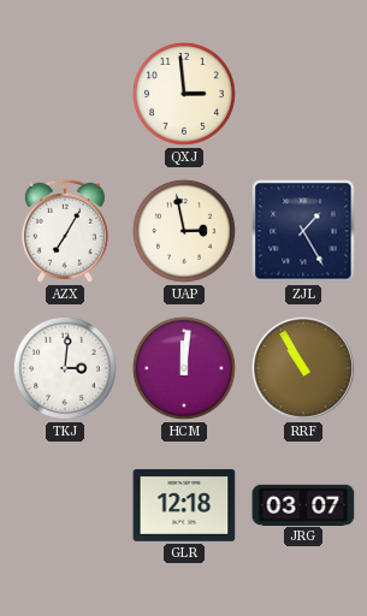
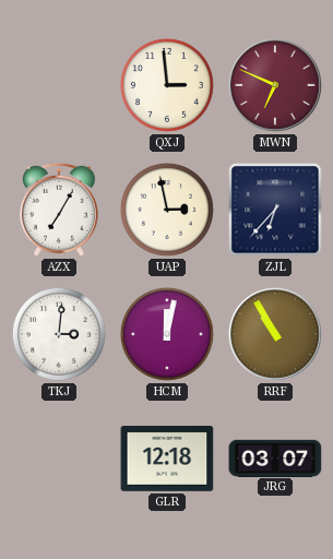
MWN: none -> 6:49 (276, 86)
ZJL: 1:25 -> 6:37 (275, 210)
HCM: 12:01 -> 12:02 (167, 334)
